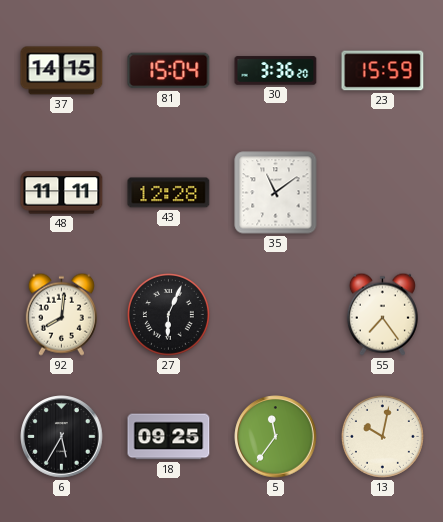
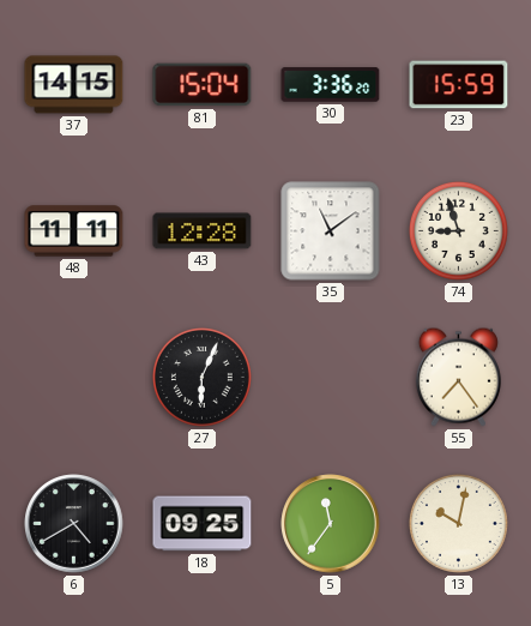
74: none -> 8:57 (458, 230)
92: 8:01 -> none (61, 314)
6: 5:35 -> 4:40 (74, 524)
